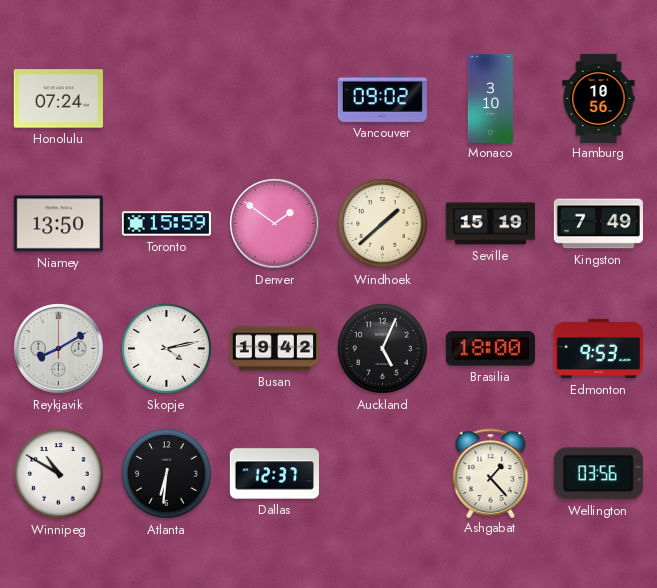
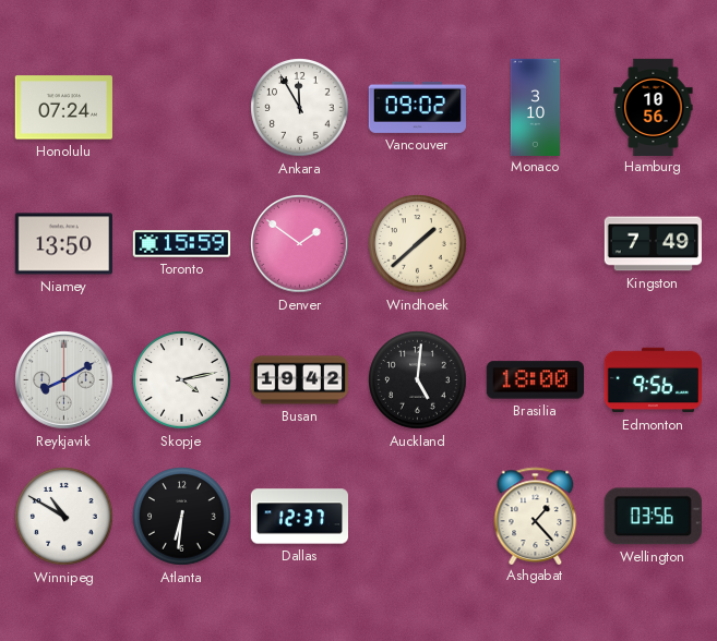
Ankara: none -> 11:55 (300, 108)
Seville: 15:19 -> none (490, 224)
Auckland: 5:04 -> 5:01 (418, 380)
Edmonton: 9:53 -> 9:56 (653, 380)
